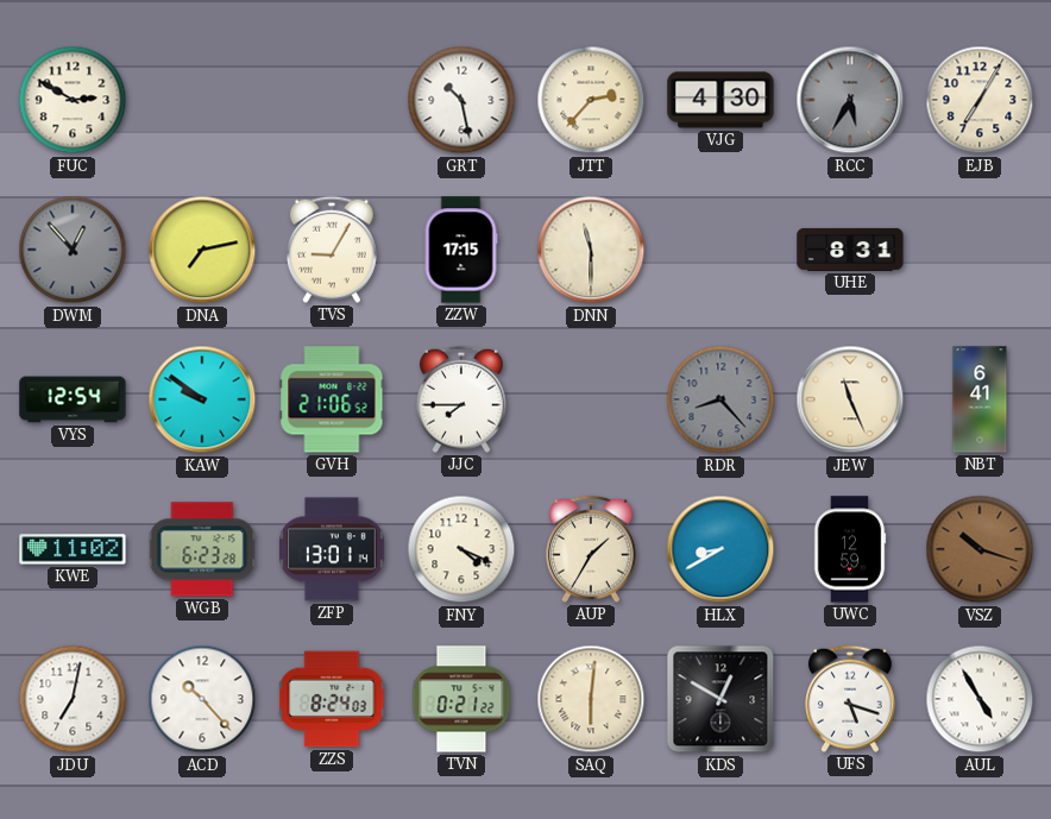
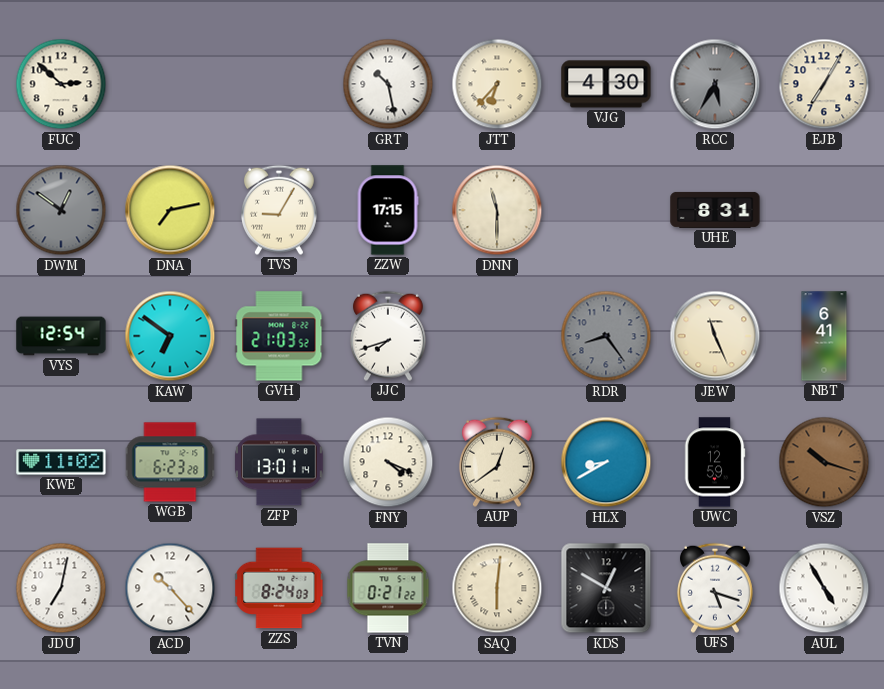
FUC: 2:50 -> 2:52 (61, 84)
JTT: 2:37 -> 6:37 (497, 84)
DWM: 12:53 -> 12:51 (61, 210)
KAW: 9:51 -> 6:51 (170, 336)
GVH: 21:06 -> 21:03 (279, 336)
JJC: 7:45 -> 7:42 (388, 336)
RDR: 8:23 -> 8:24 (606, 336)
AUP: 1:35 -> 12:39 (497, 462)
